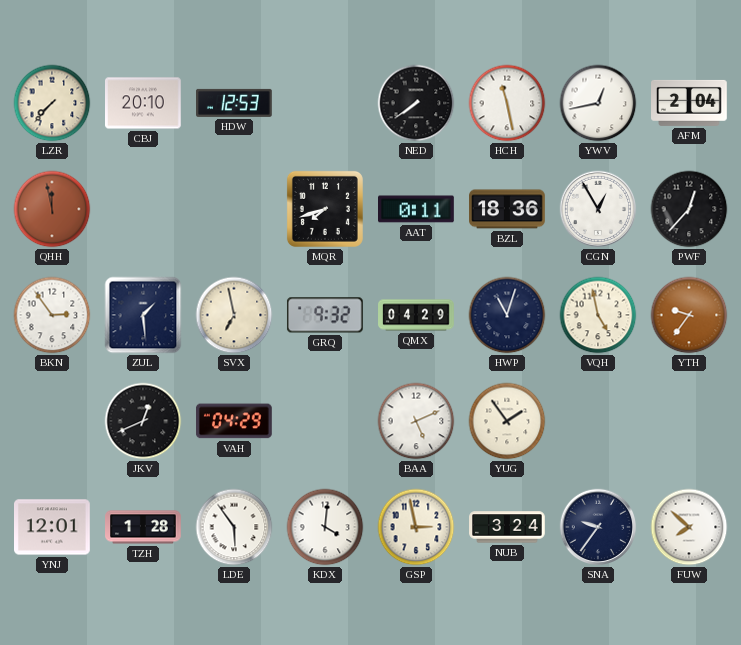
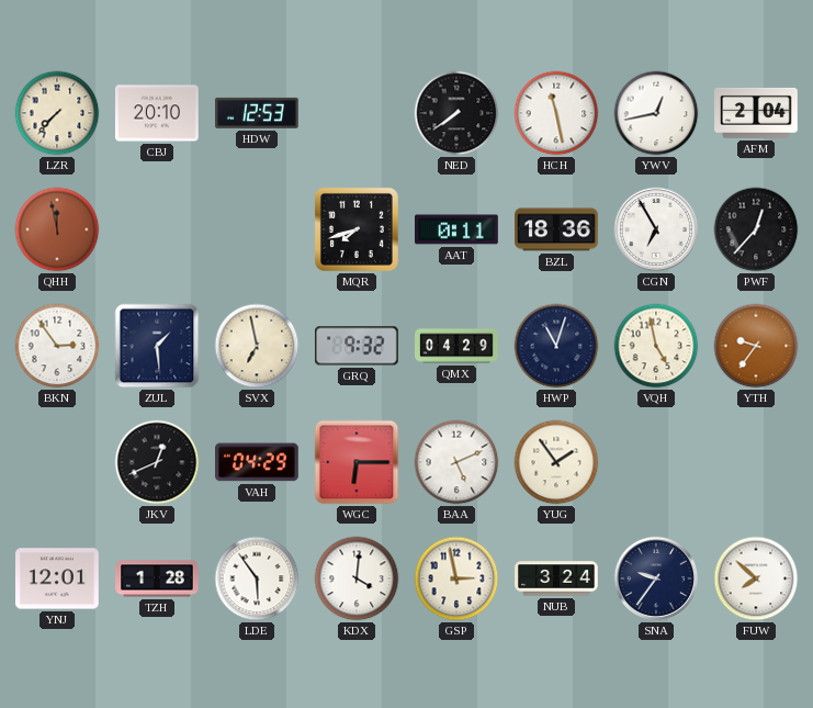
CGN: 12:55 -> 6:55 (656, 229)
WGC: none -> 6:15 (357, 462)
